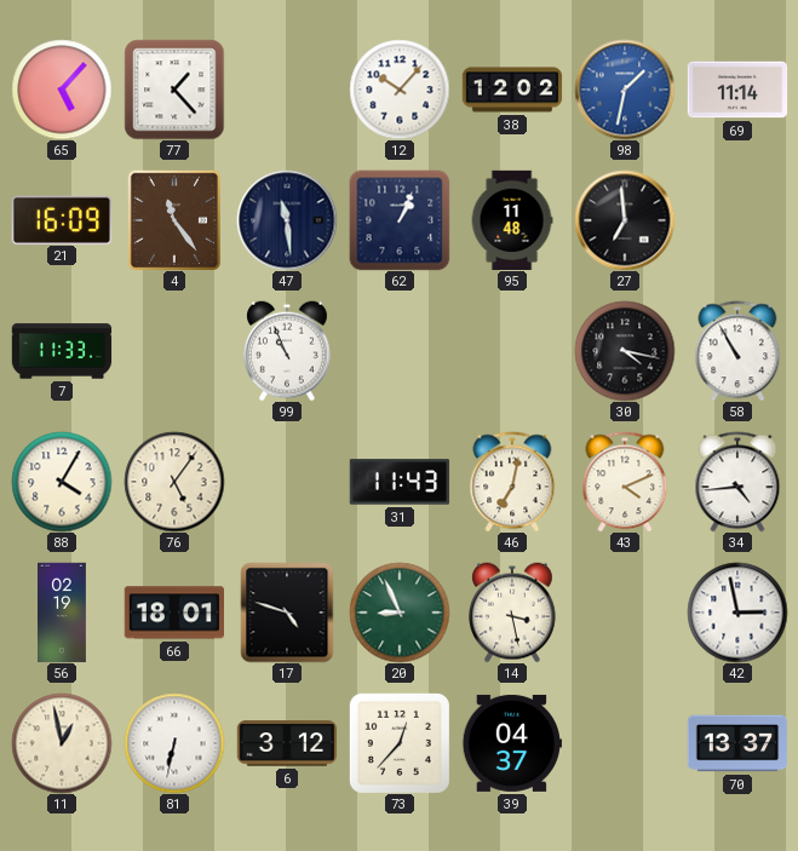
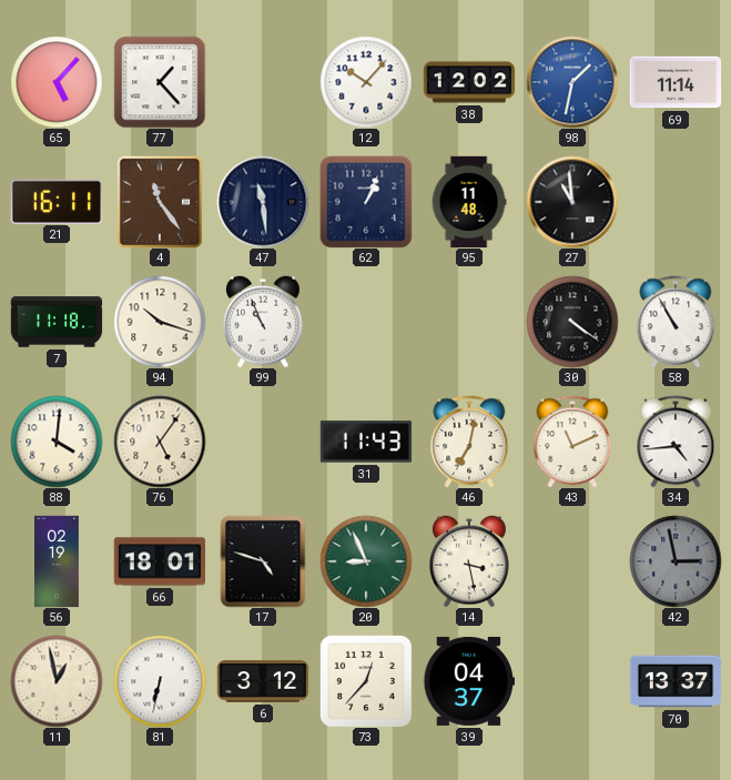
21: 16:09 -> 16:11 (55, 201)
27: 6:59 -> 10:59 (572, 202)
7: 11:33 -> 11:18 (57, 322)
94: none -> 10:18 (160, 322)
30: 4:17 -> 4:21 (572, 322)
88: 4:05 -> 4:01 (57, 442)
43: 4:11 -> 11:11 (572, 442)
42 dial: white -> grey (676, 561)
